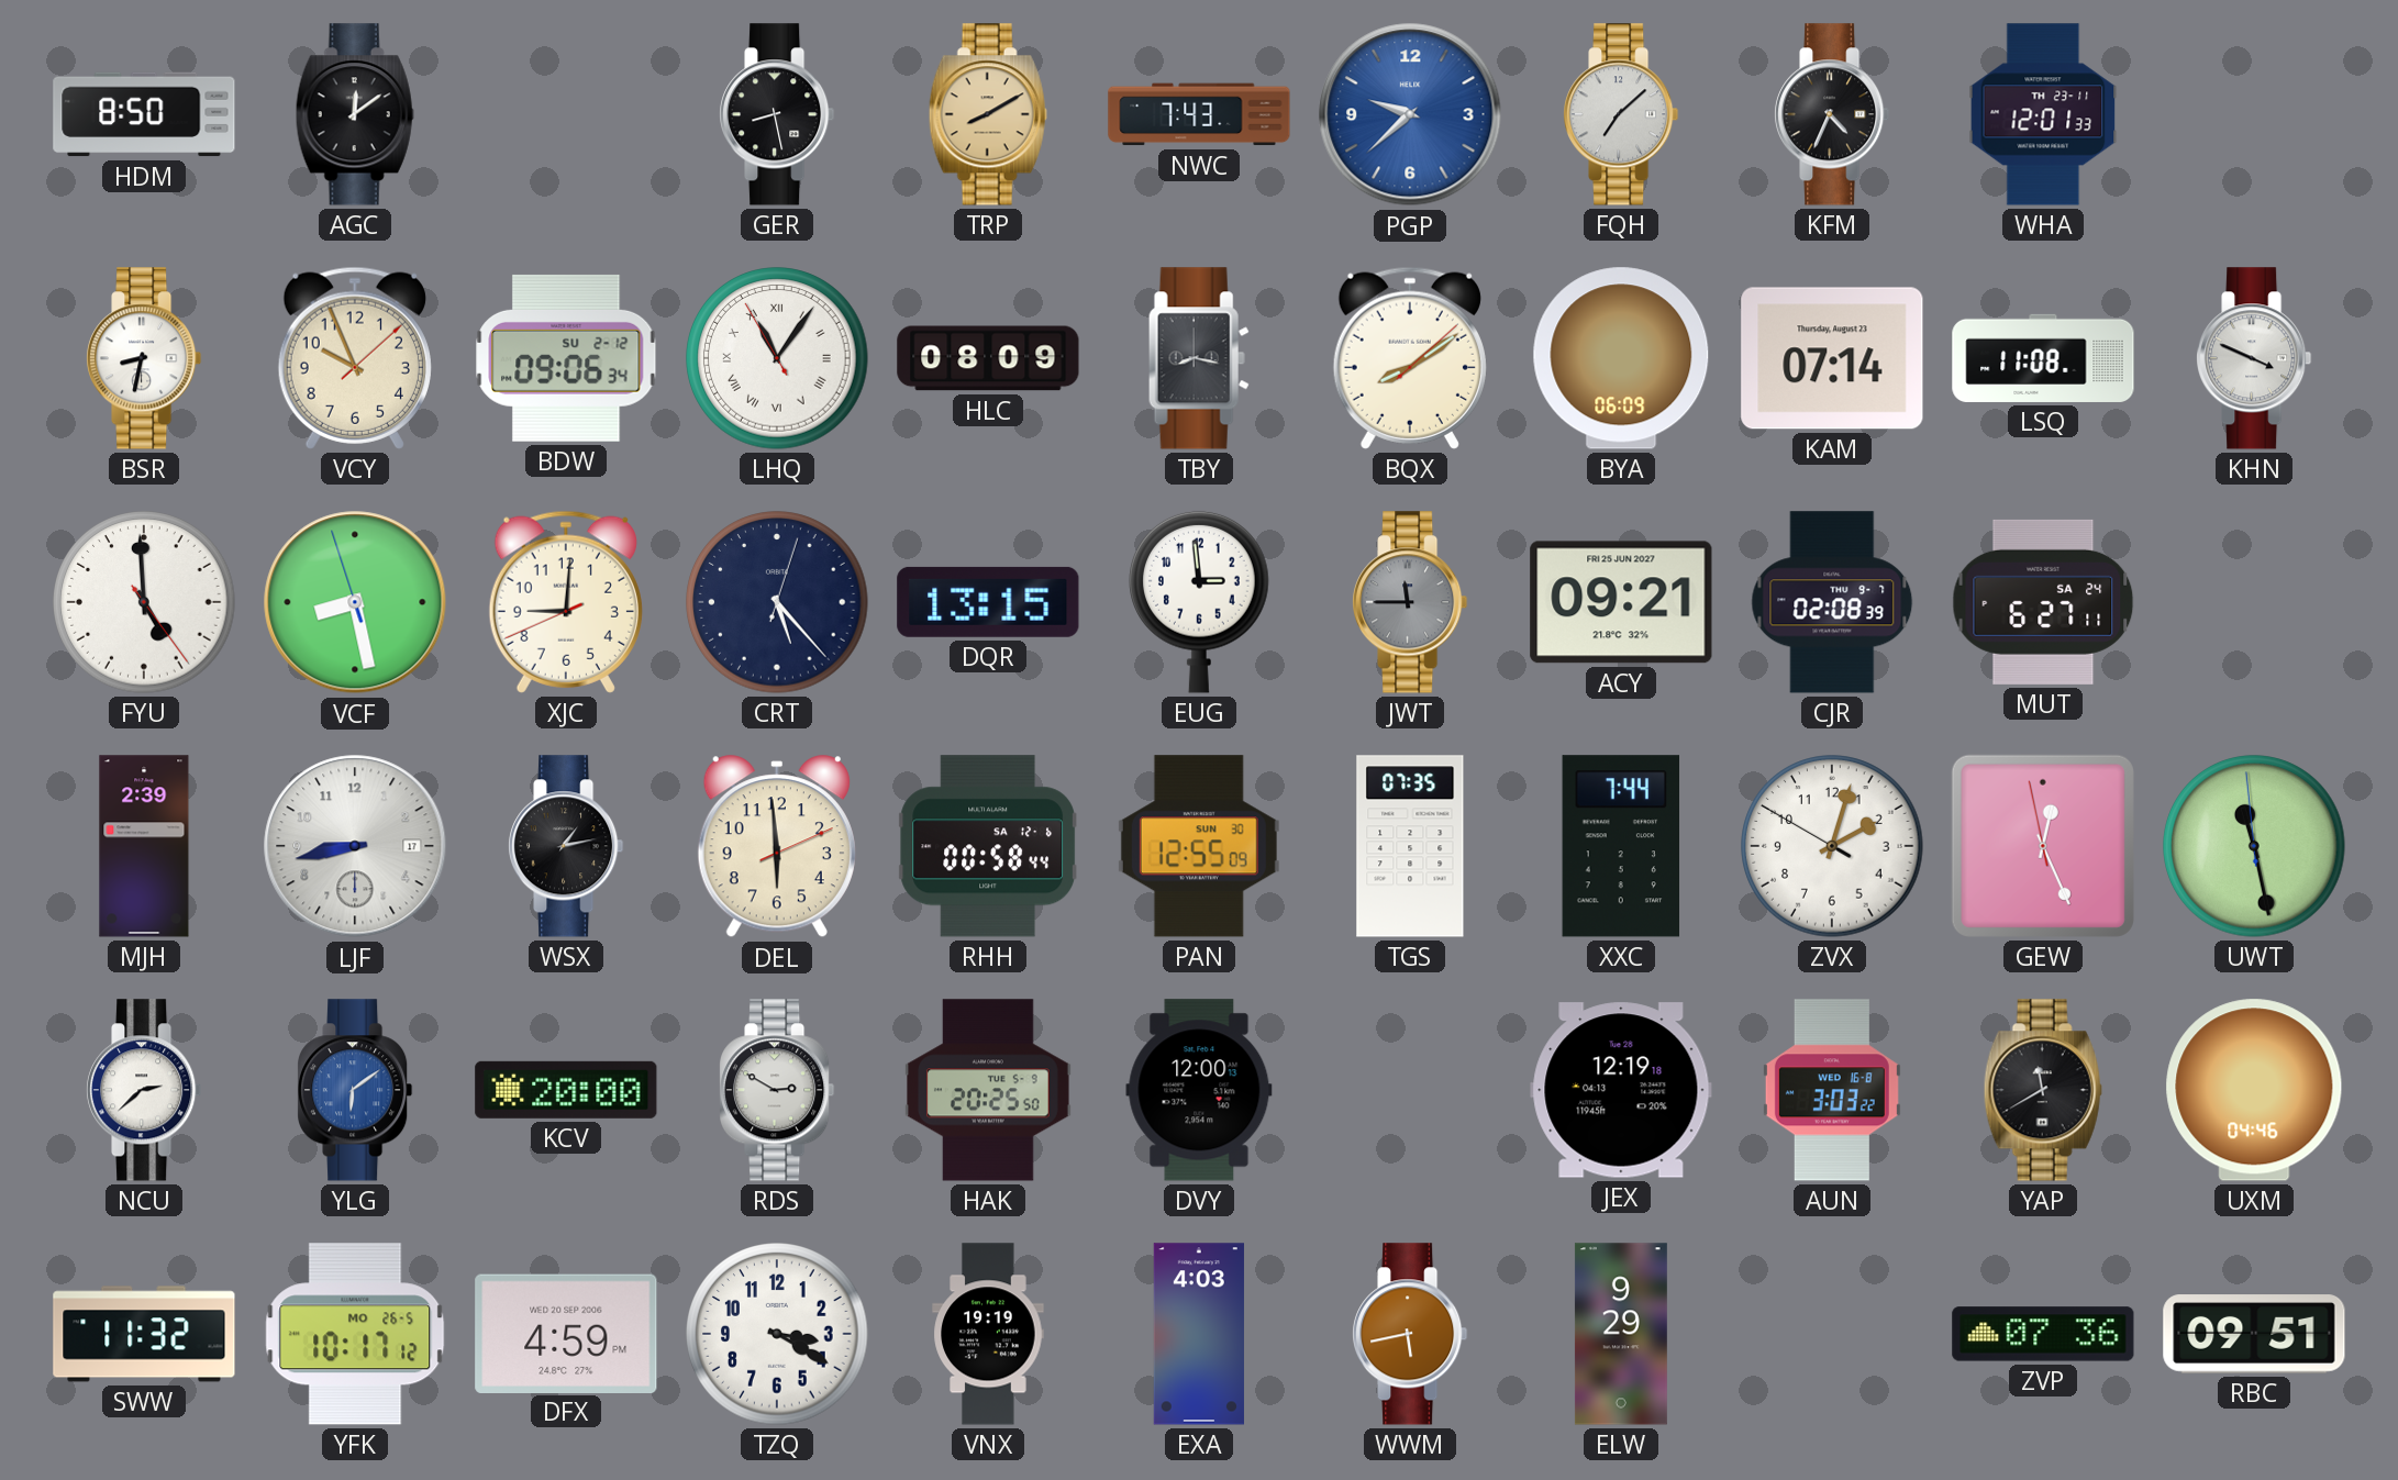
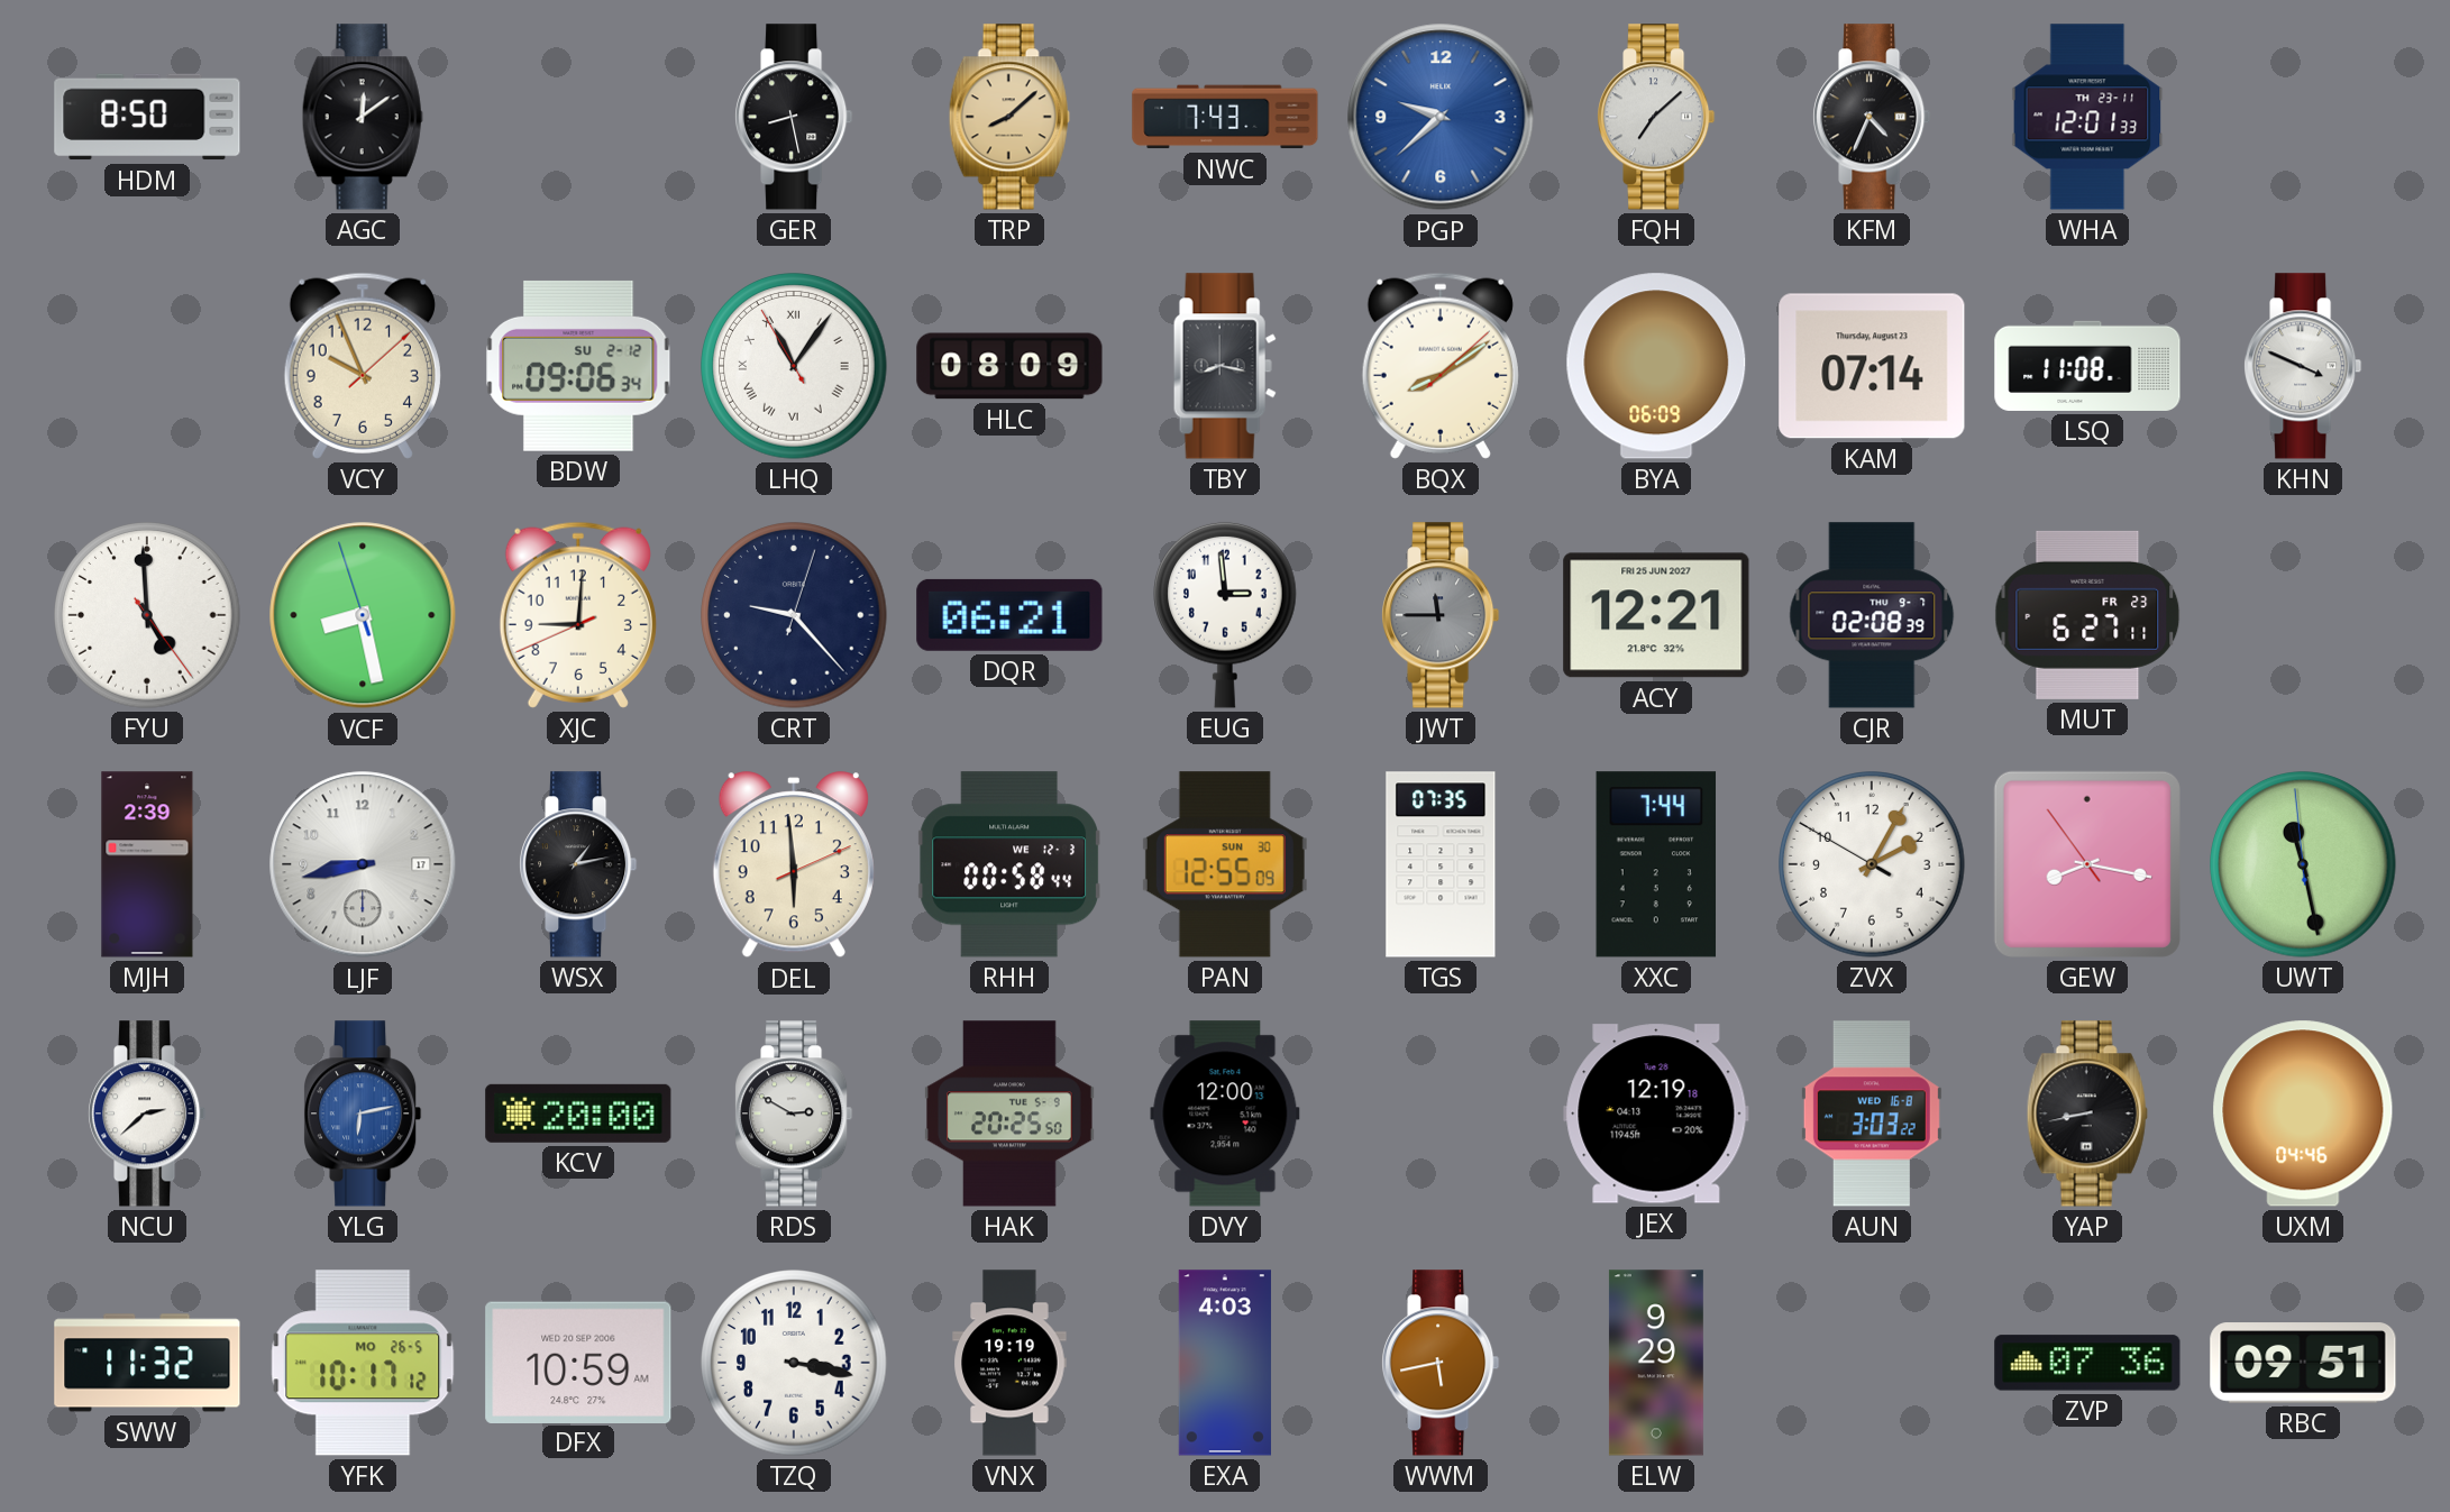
TRP: 8:10 -> 8:08 (1009, 117)
BSR: 8:32 -> none (145, 358)
CRT: 5:23 -> 9:23 (794, 615)
DQR: 13:15 -> 06:21 (1009, 615)
ACY: 09:21 -> 12:21 (1656, 615)
MUT date: SA 24 -> FR 23 (2087, 615)
RHH date: SA 12-6 -> WE 12-3 (1008, 864)
ZVX: 2:02 -> 2:04 (1872, 864)
GEW: 12:25 -> 8:16 (2087, 864)
YLG: 6:09 -> 6:13 (364, 1114)
YAP: 11:40 -> 8:43 (2087, 1114)
DFX: 4:59 -> 10:59 (578, 1362)
TZQ: 3:20 -> 3:17 (794, 1363)
